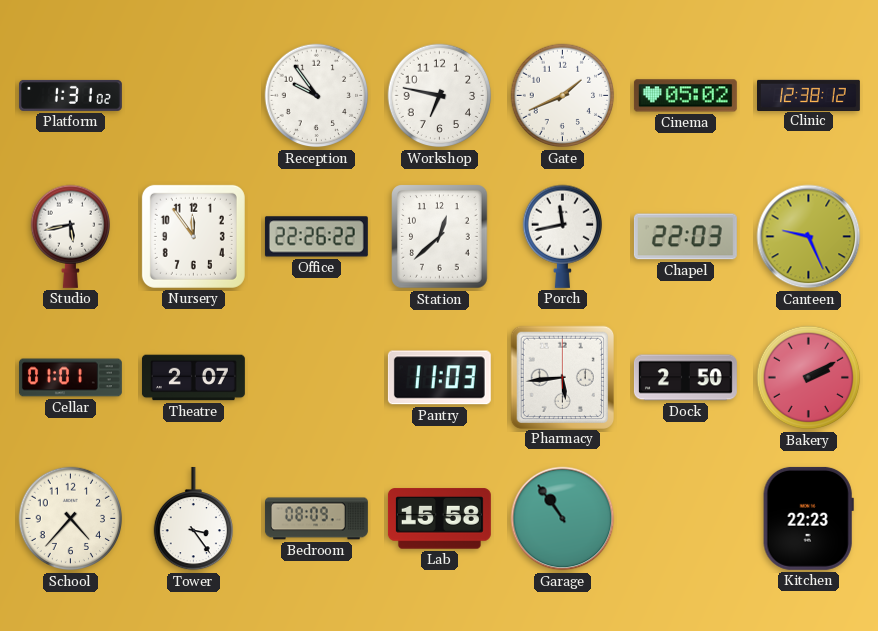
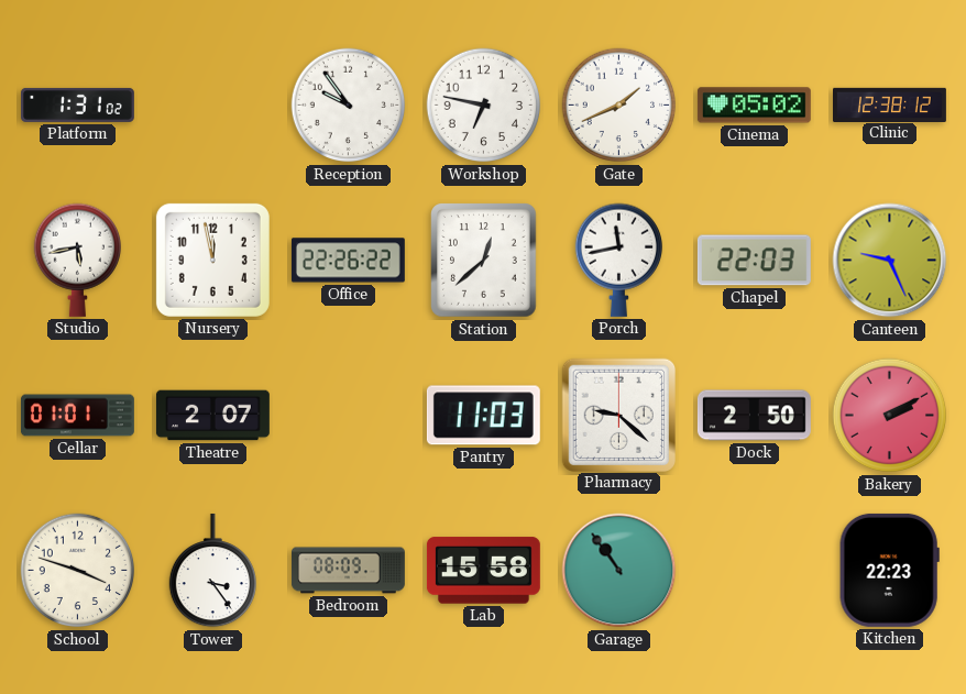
Nursery: 11:54 -> 11:58 (212, 260)
Pharmacy: 5:44 -> 9:22 (618, 415)
School: 4:37 -> 3:48 (78, 571)
